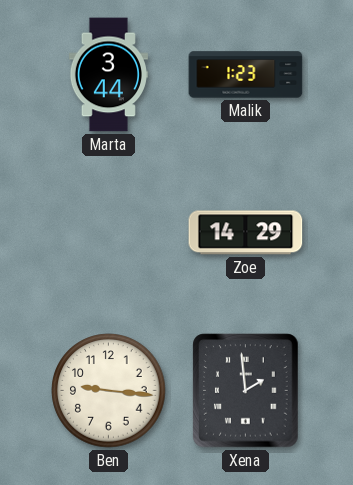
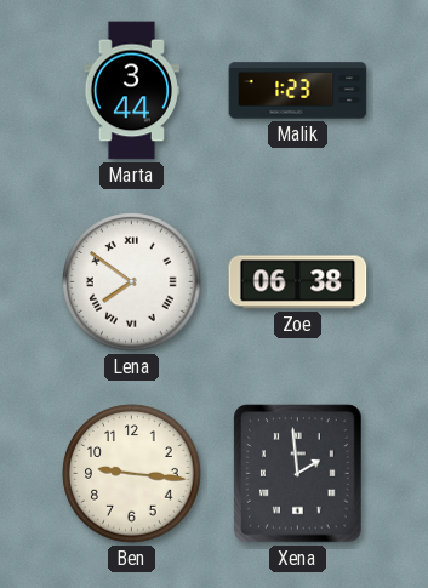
Lena: none -> 7:51 (132, 282)
Zoe: 14:29 -> 06:38 (298, 282)
